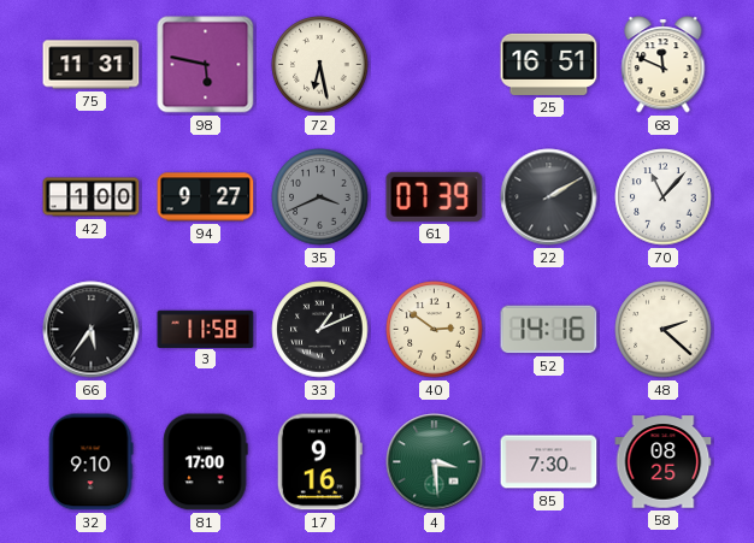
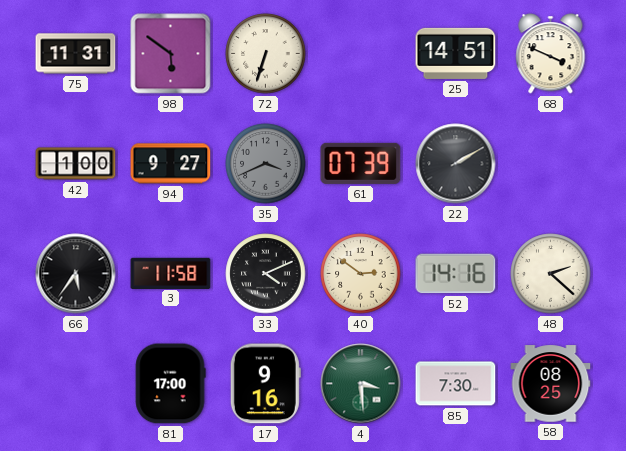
98: 5:47 -> 5:51 (171, 54)
72: 6:28 -> 6:33 (266, 54)
25: 16:51 -> 14:51 (456, 53)
68: 11:49 -> 3:49 (551, 54)
70: 11:07 -> none (664, 197)
33: 1:11 -> 4:11 (266, 274)
32: 9:10 -> none (90, 462)
